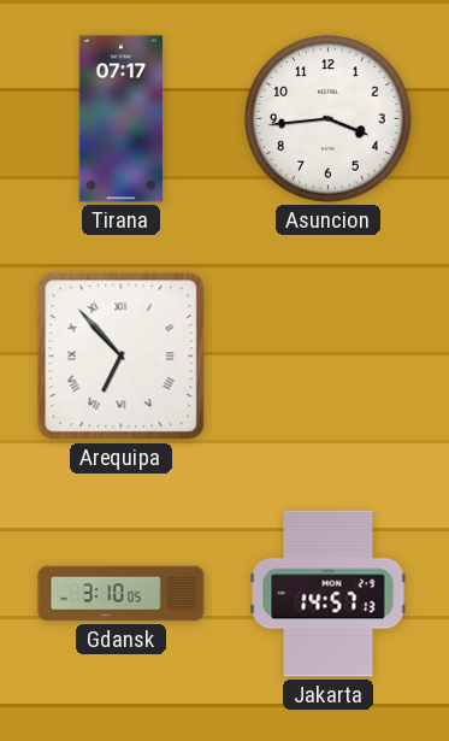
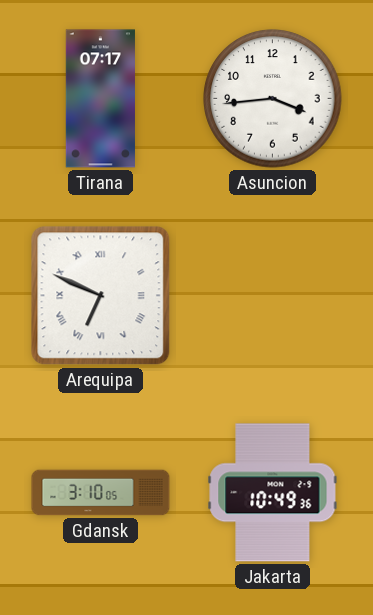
Arequipa: 6:53 -> 6:49 (101, 296)
Jakarta: 14:57 -> 10:49 (273, 493)
